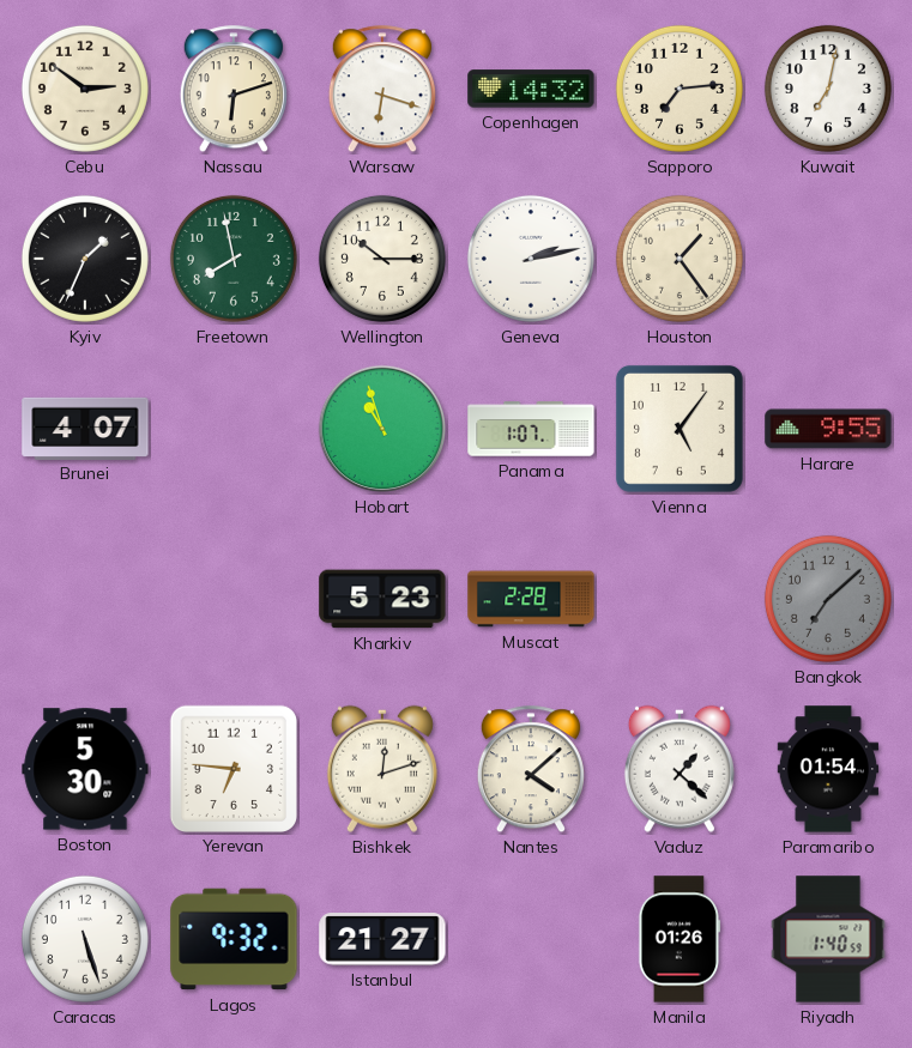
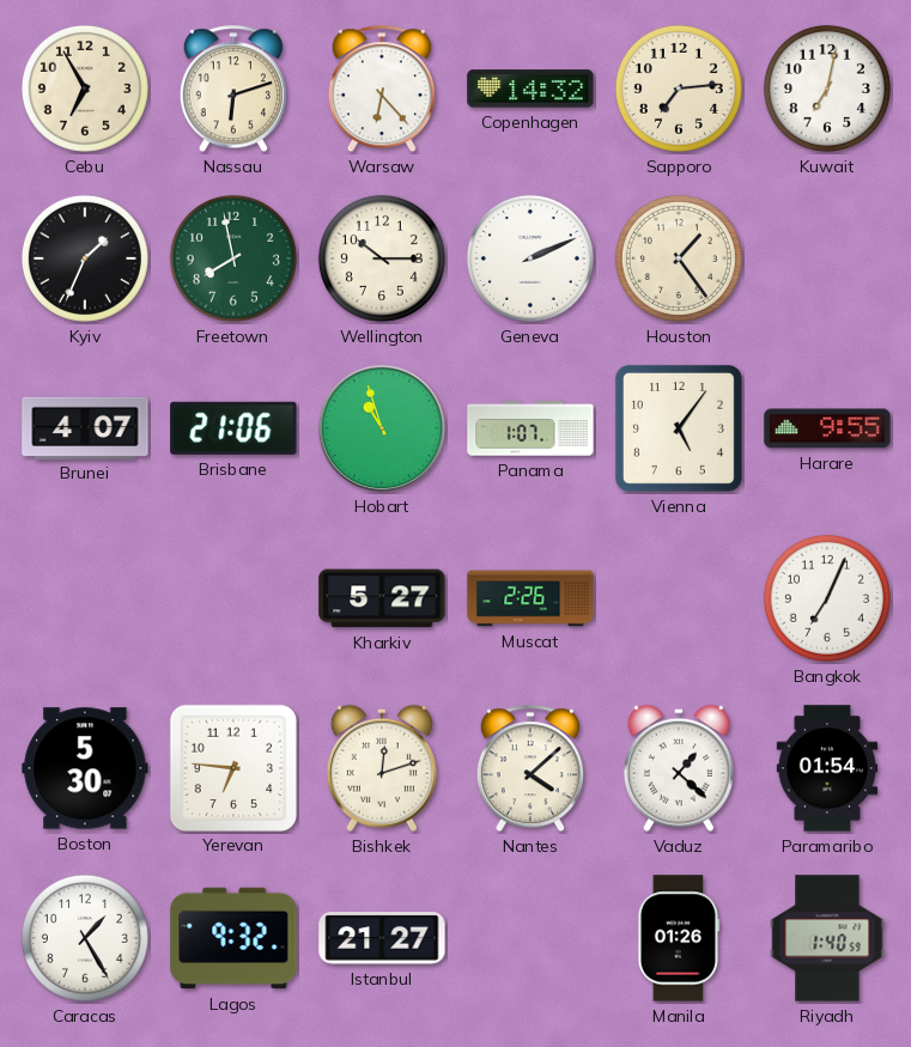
Cebu: 2:51 -> 6:55 (85, 89)
Warsaw: 6:18 -> 6:23 (382, 90)
Geneva: 2:13 -> 2:11 (530, 258)
Brisbane: none -> 21:06 (233, 428)
Kharkiv: 5:23 -> 5:27 (382, 598)
Muscat: 2:28 -> 2:26 (530, 598)
Bangkok: 7:08 -> 7:04 (827, 598)
Bangkok dial: grey -> white (827, 598)
Caracas: 5:27 -> 1:25 (85, 938)
